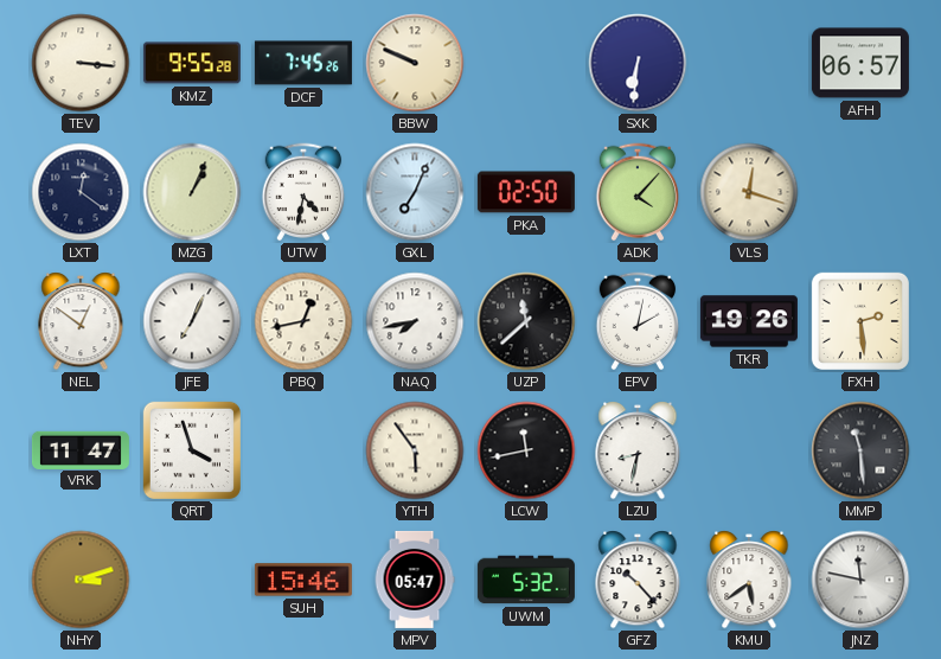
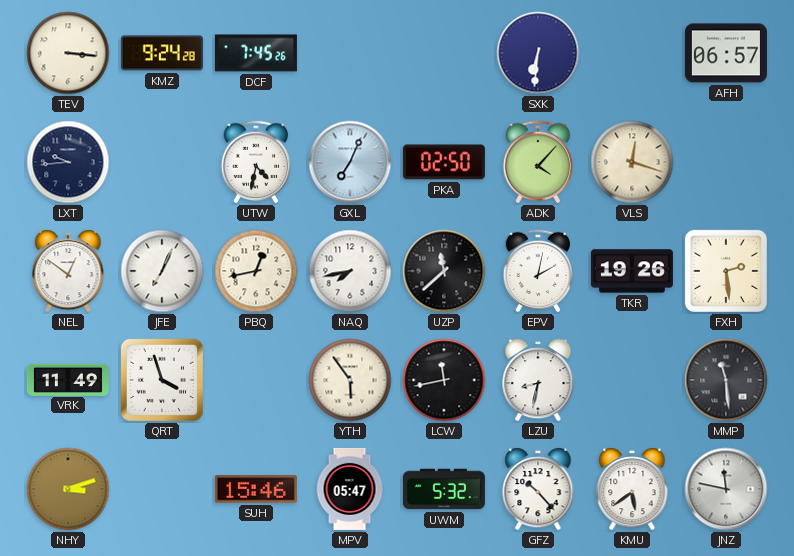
KMZ: 9:55 -> 9:24 (162, 53)
BBW: 9:49 -> none (415, 63)
LXT: 12:21 -> 9:44 (68, 162)
MZG: 1:04 -> none (192, 192)
VRK: 11:47 -> 11:49 (68, 379)
